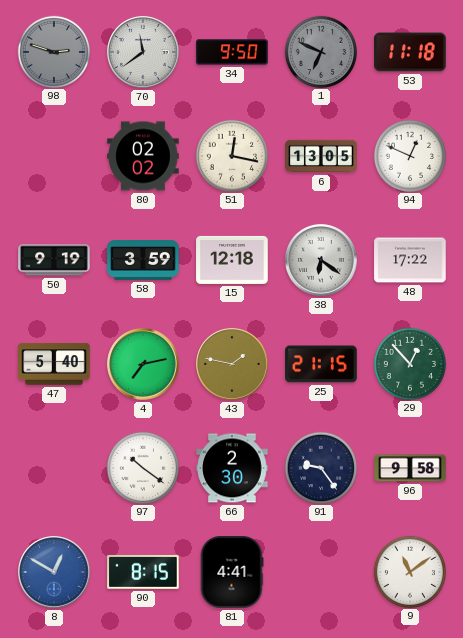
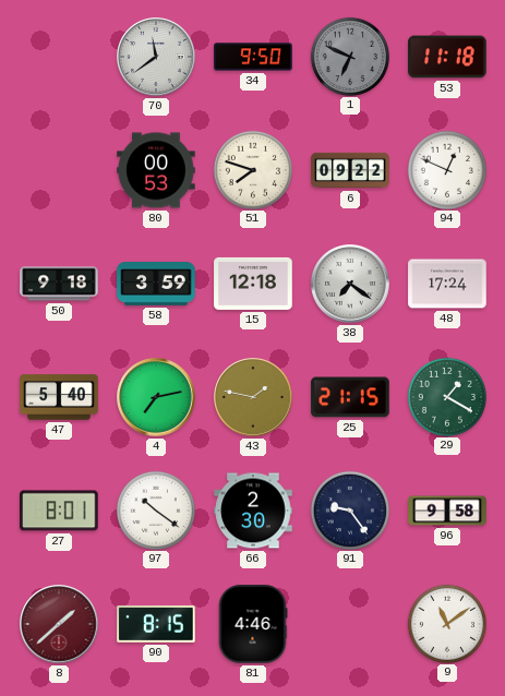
98: 2:48 -> none (53, 51)
80: 02:02 -> 00:53 (156, 170)
51: 12:17 -> 7:48 (252, 169)
6: 13:05 -> 09:22 (350, 170)
50: 9:19 -> 9:18 (59, 284)
38: 6:21 -> 7:21 (350, 284)
48: 17:22 -> 17:24 (447, 284)
29: 12:53 -> 1:20 (446, 396)
27: none -> 8:01 (59, 511)
8: 12:50 -> 1:38 (59, 624)
8 dial: blue -> burgundy (59, 624)
81: 4:41 -> 4:46 (253, 624)
